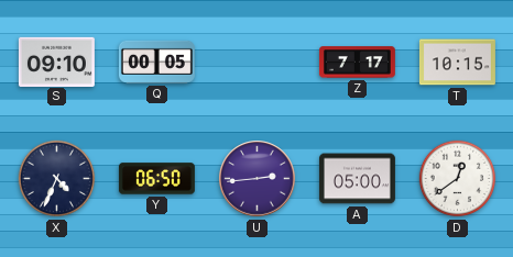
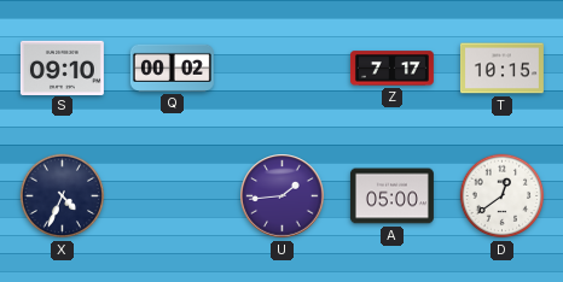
Q: 00:05 -> 00:02 (172, 67)
Y: 06:50 -> none (156, 179)
U: 2:44 -> 1:44 (283, 196)
